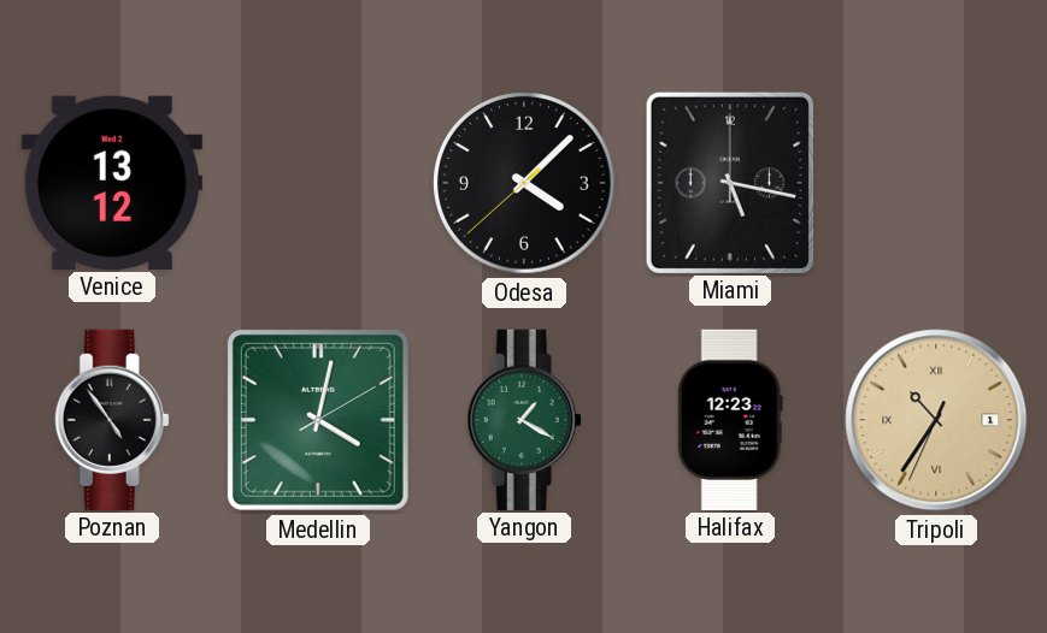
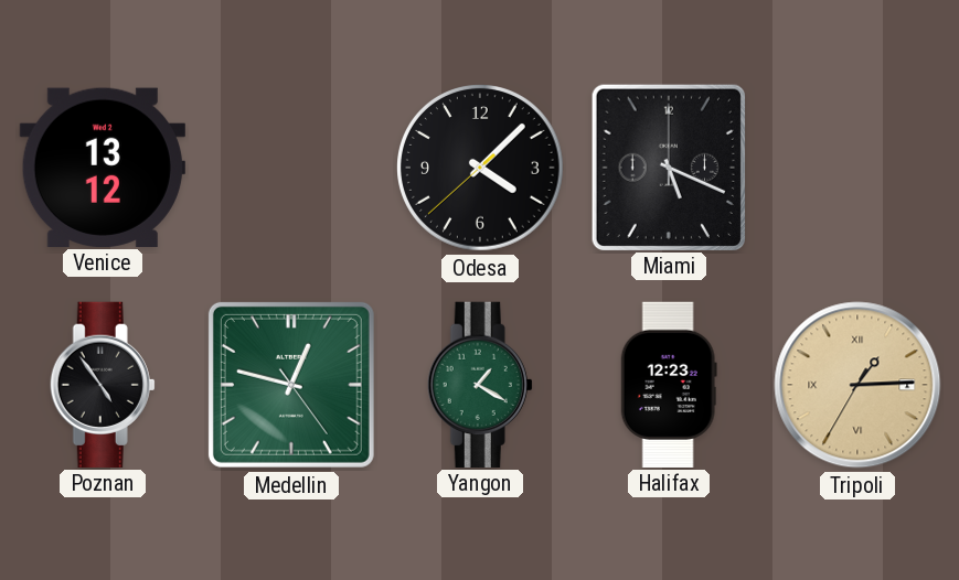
Miami: 5:17 -> 5:19 (668, 167)
Medellin: 4:02 -> 12:47 (291, 385)
Tripoli: 10:35 -> 1:14 (857, 385)
